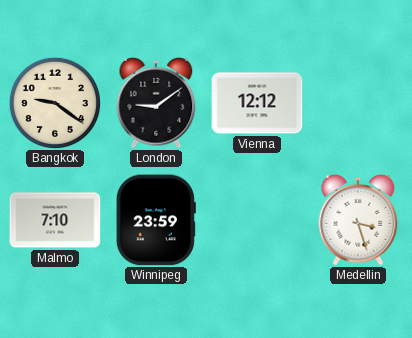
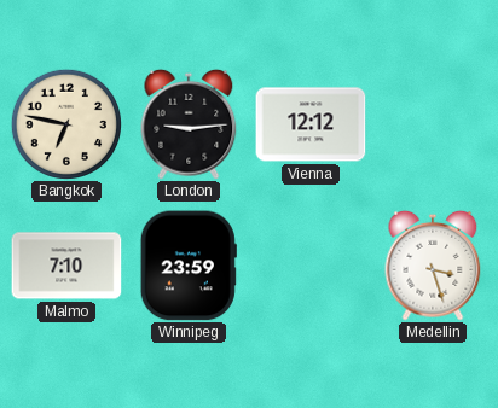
Bangkok: 9:21 -> 6:47 (65, 123)
London: 9:09 -> 9:14 (189, 124)
